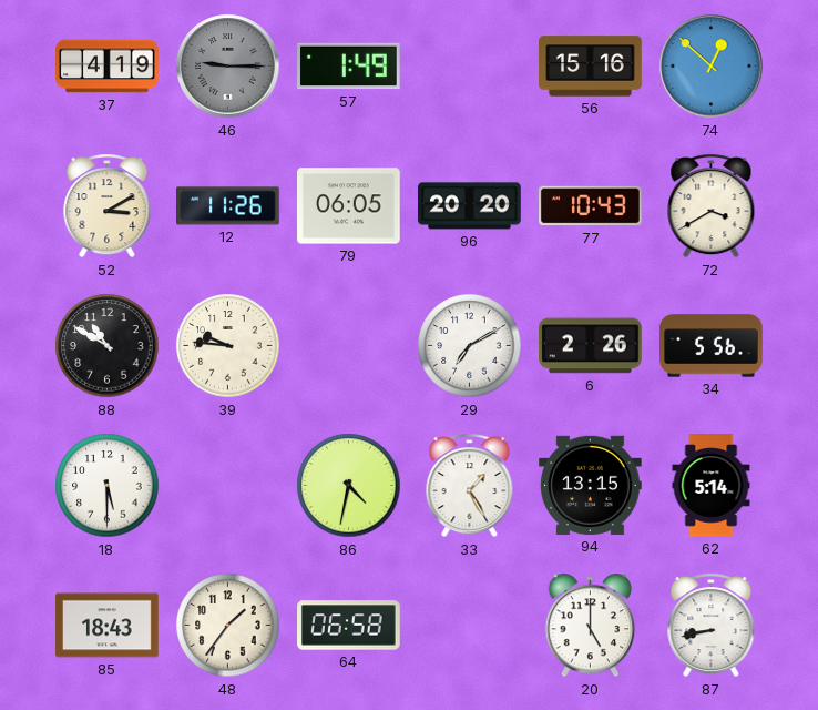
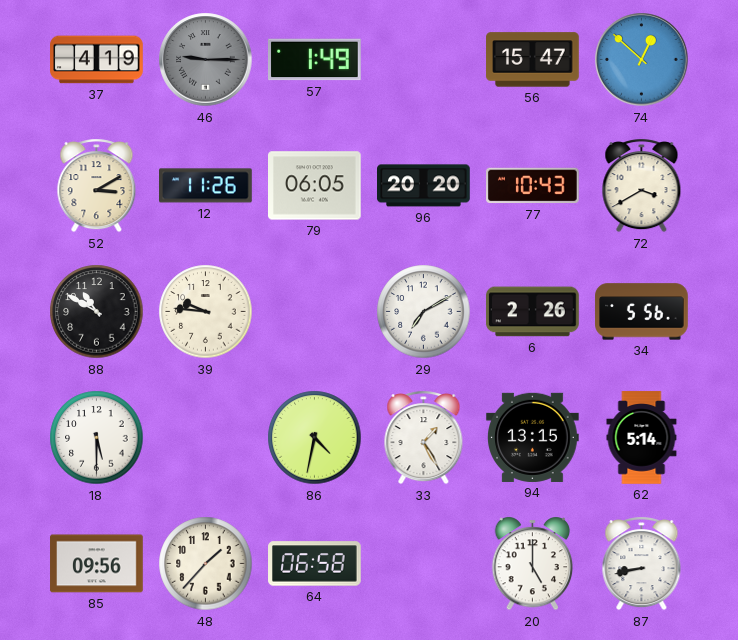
56: 15:16 -> 15:47 (533, 60)
85: 18:43 -> 09:56 (97, 564)
48: 1:36 -> 1:37 (206, 564)
